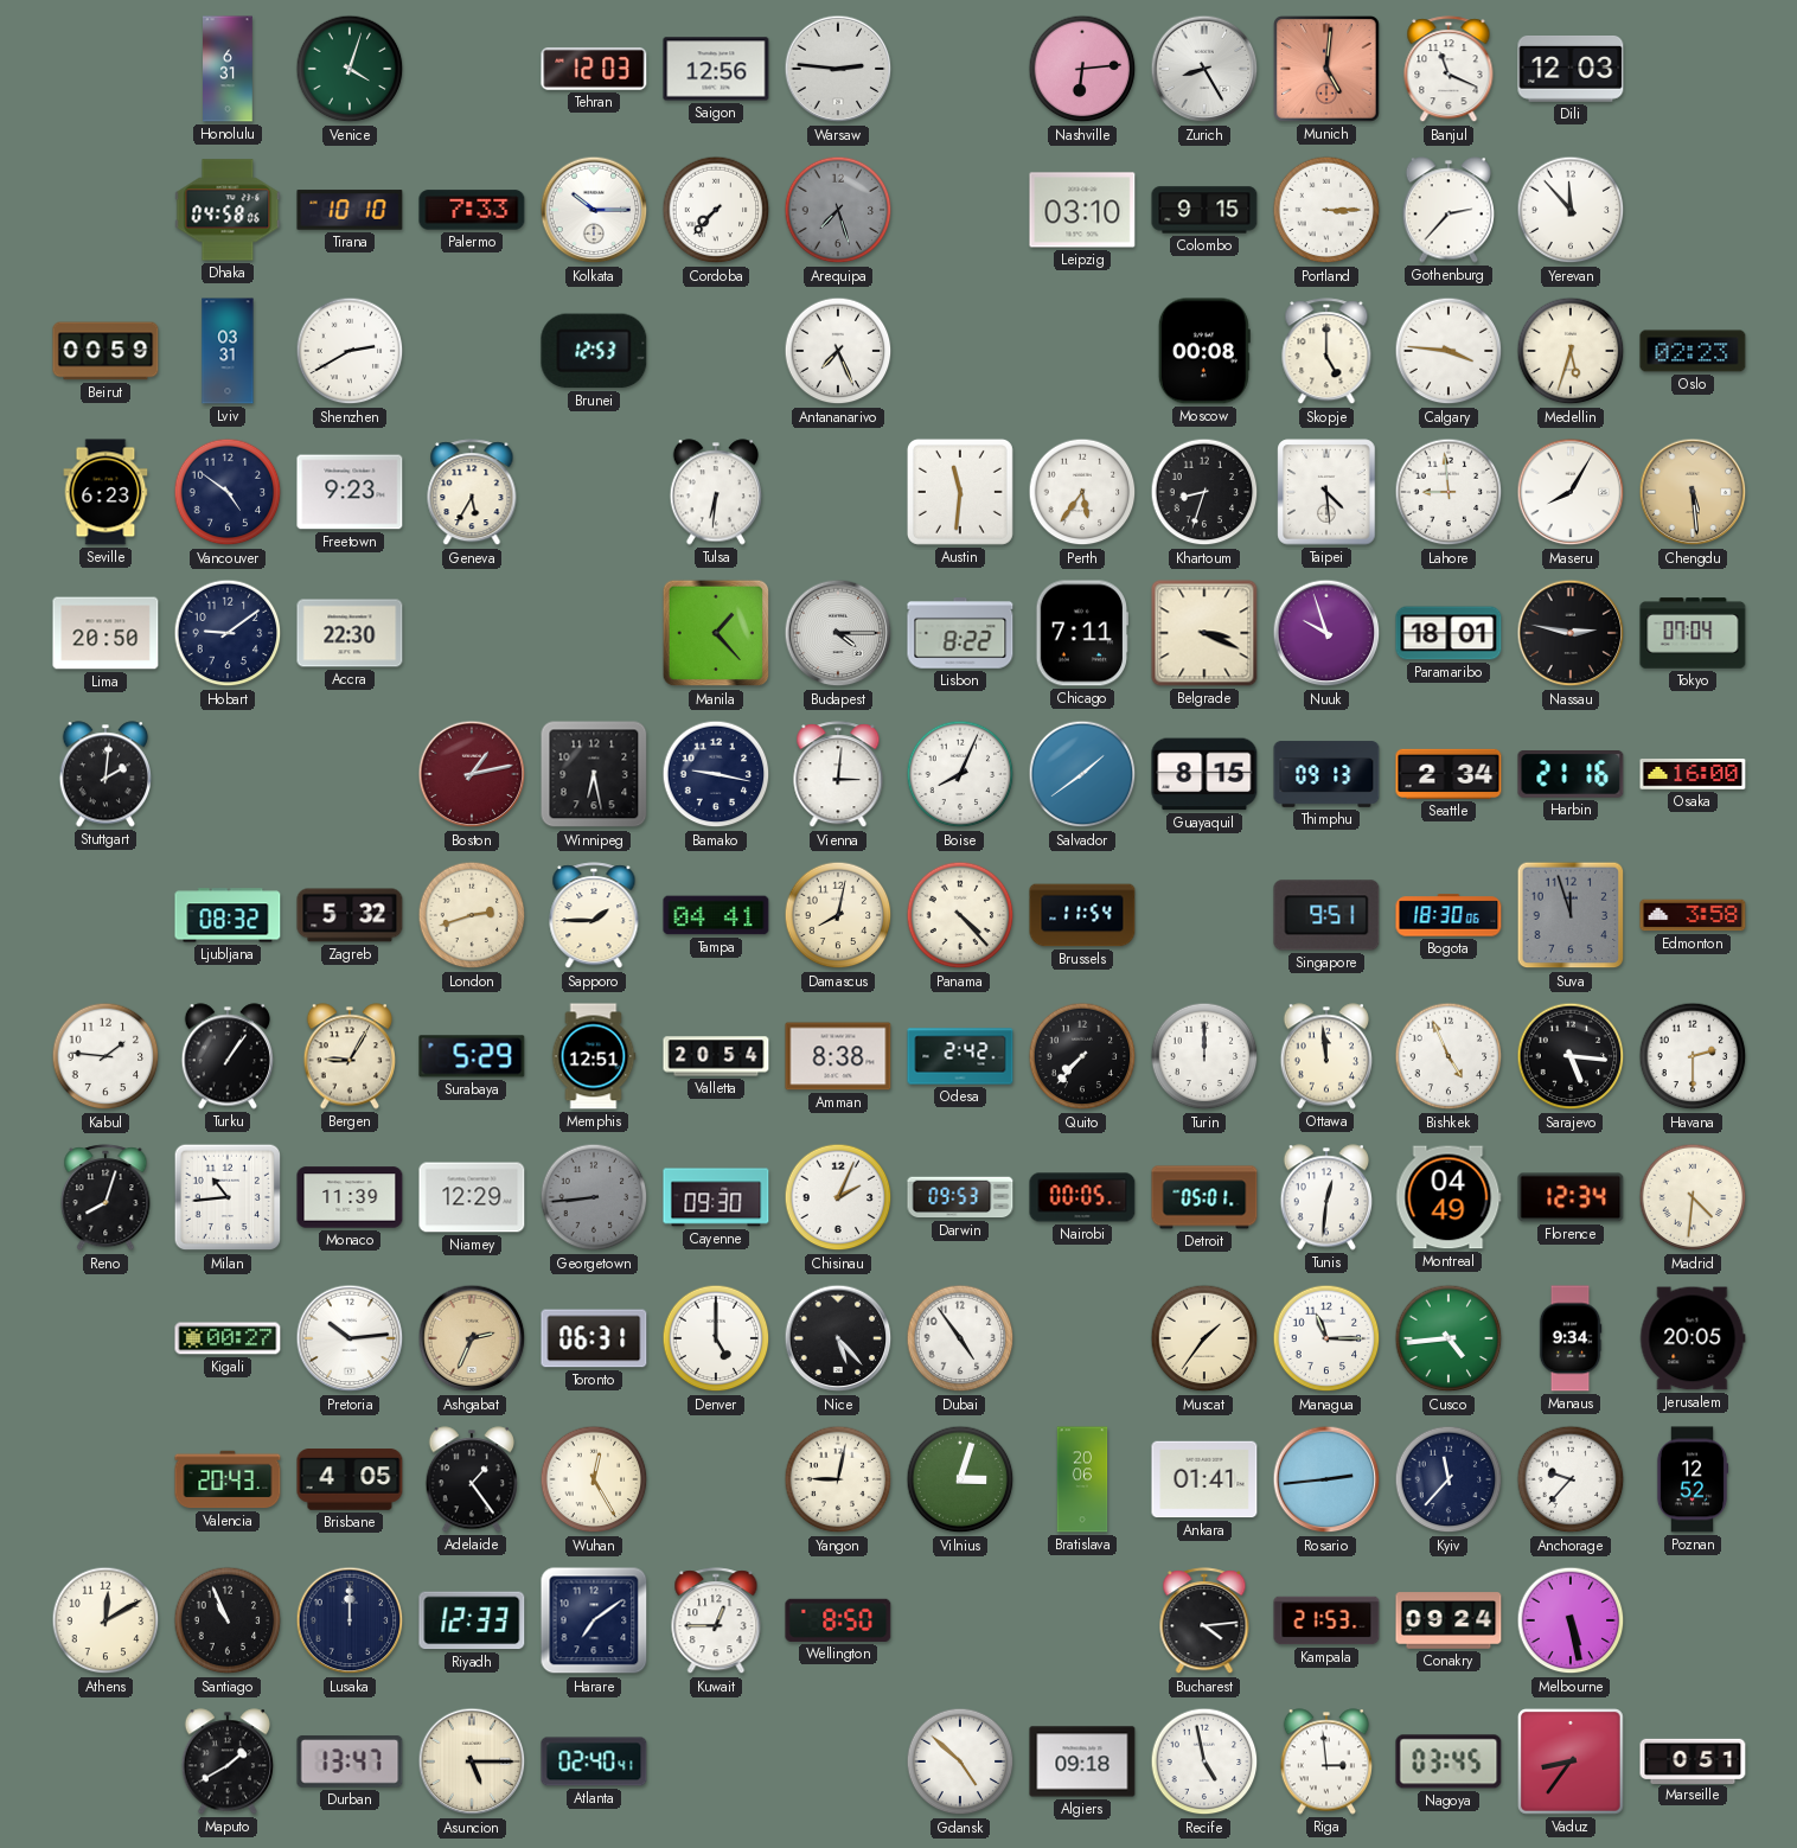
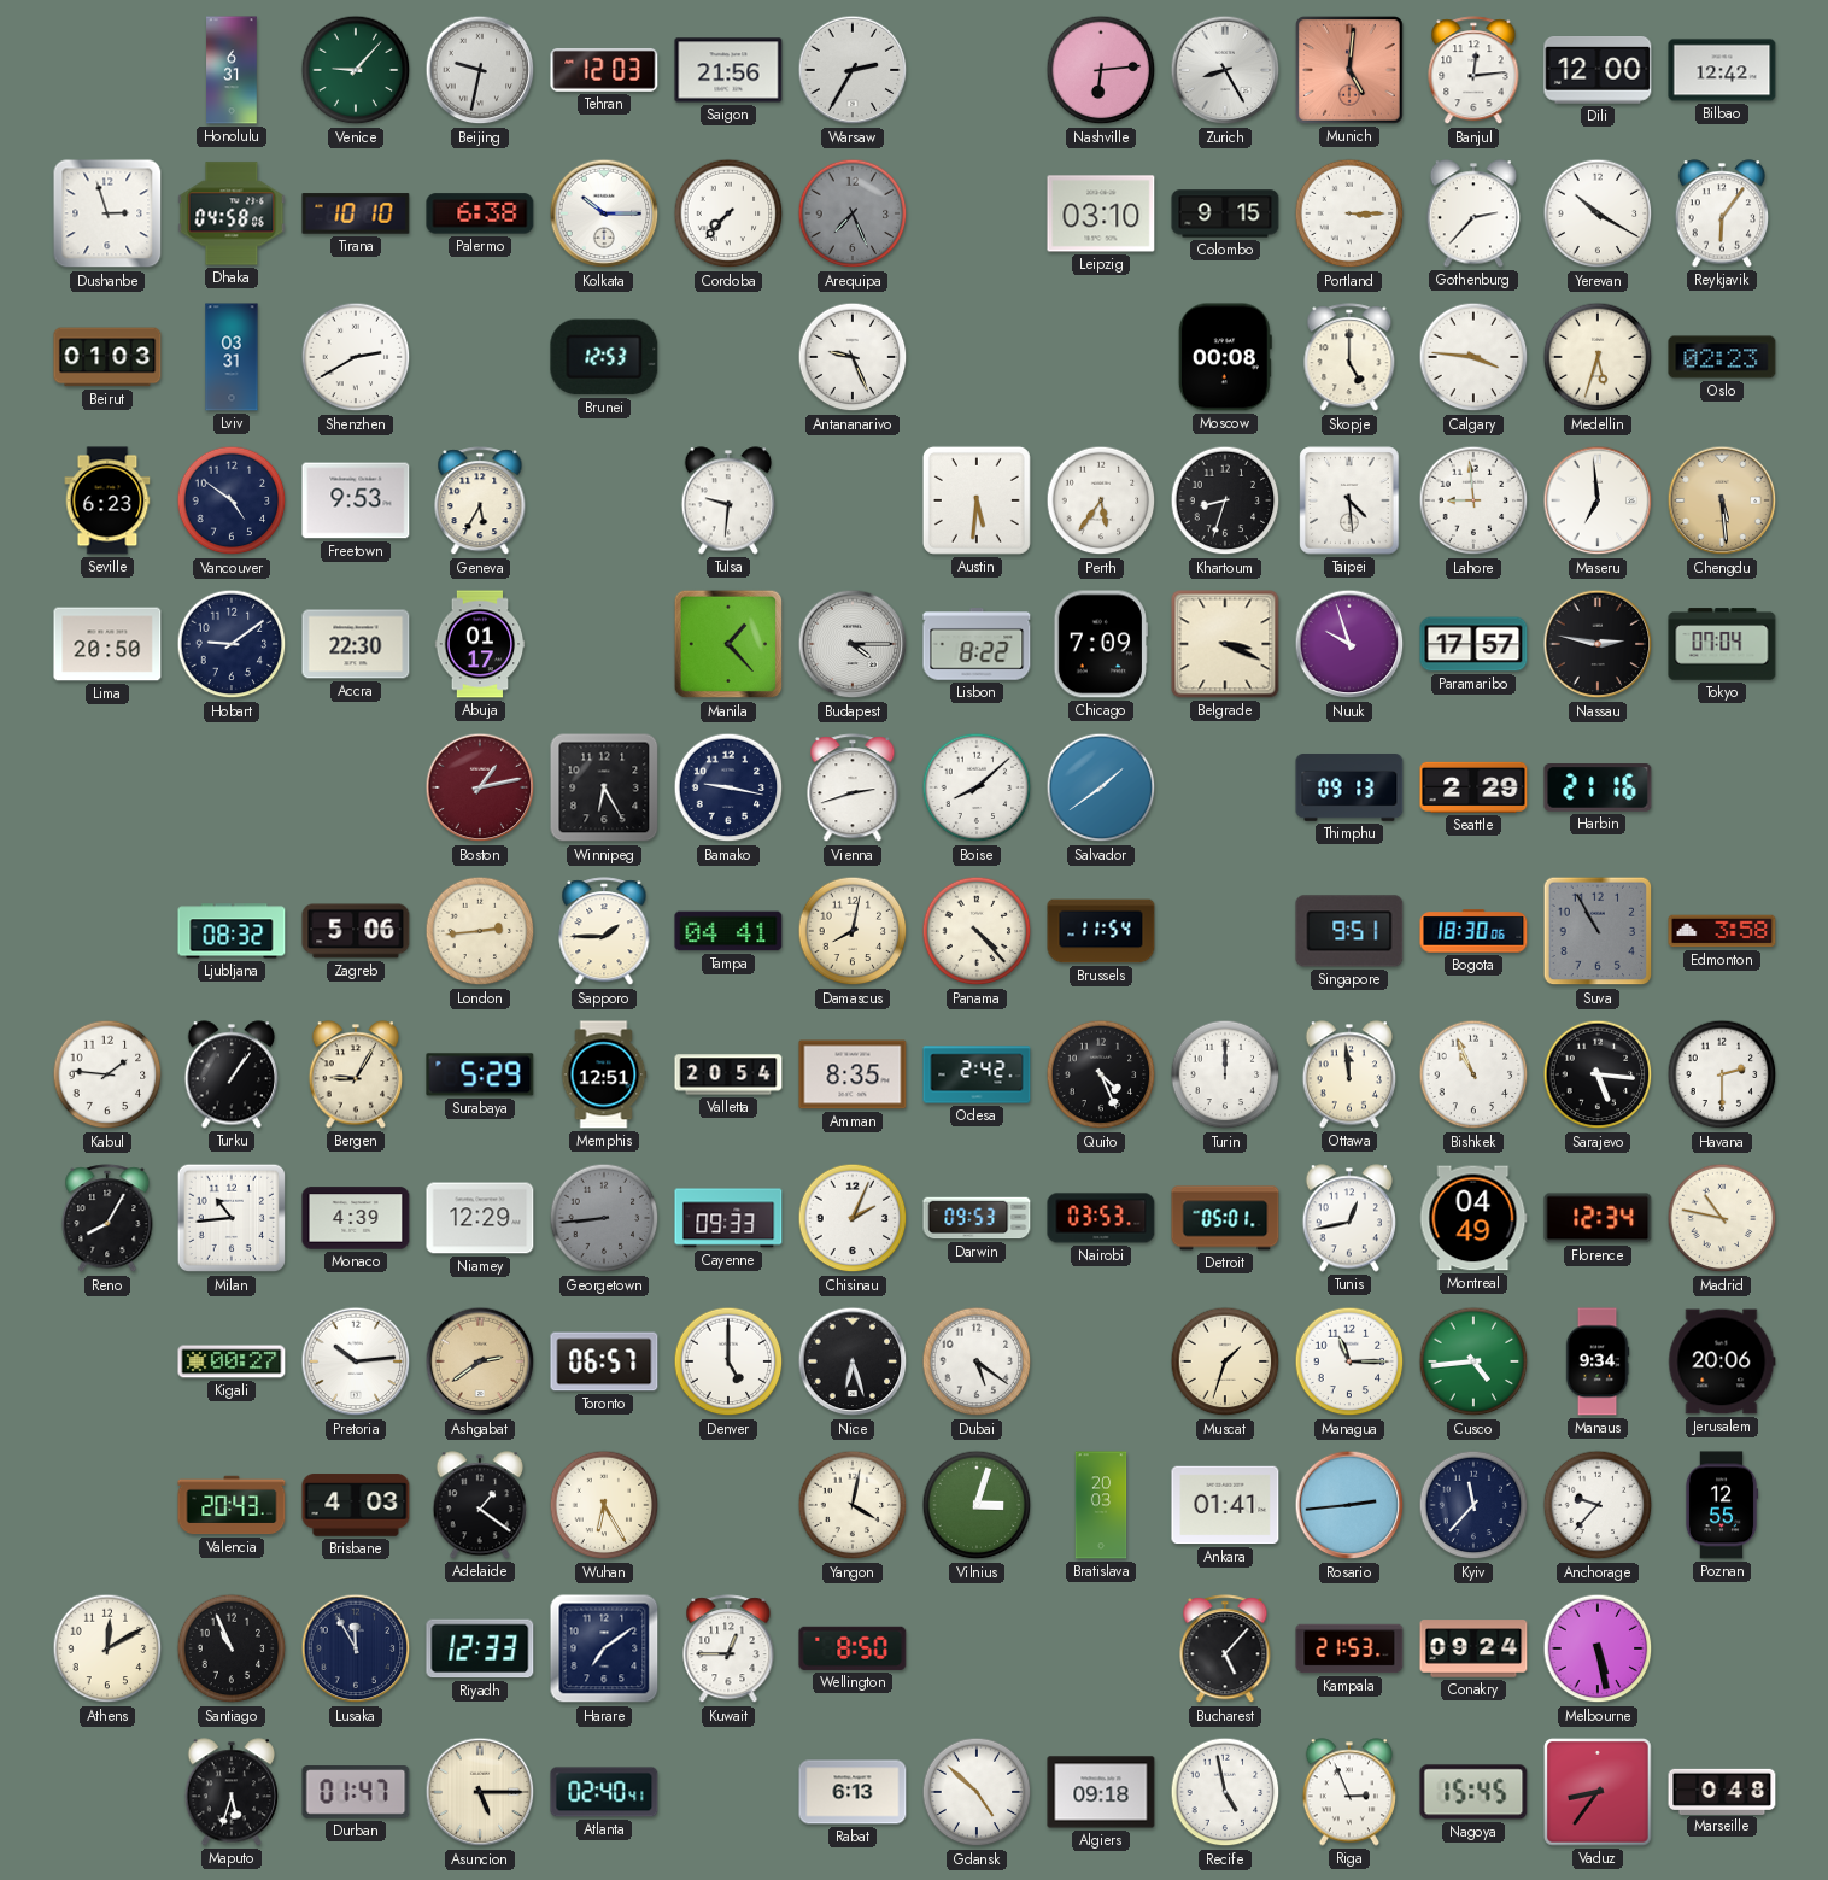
Venice: 4:03 -> 9:07 (356, 70)
Beijing: none -> 9:32 (480, 70)
Saigon: 12:56 -> 21:56 (728, 70)
Warsaw: 2:46 -> 2:35 (853, 70)
Banjul: 11:19 -> 12:14 (1473, 71)
Dili: 12:03 -> 12:00 (1598, 71)
Bilbao: none -> 12:42 (1722, 70)
Dushanbe: none -> 2:57 (107, 213)
Palermo: 7:33 -> 6:38 (480, 213)
Arequipa: 7:27 -> 7:26 (853, 213)
Yerevan: 11:53 -> 10:20 (1598, 213)
Reykjavik: none -> 6:06 (1721, 213)
Beirut: 00:59 -> 01:03 (107, 357)
Antananarivo: 7:26 -> 9:26 (853, 357)
Freetown: 9:23 -> 9:53 (356, 500)
Tulsa: 6:31 -> 9:31 (727, 500)
Austin: 11:31 -> 5:31 (977, 500)
Maseru: 8:05 -> 6:59 (1598, 500)
Abuja: none -> 01:17 (480, 644)
Chicago: 7:11 -> 7:09 (1100, 644)
Paramaribo: 18:01 -> 17:57 (1473, 644)
Stuttgart: 2:01 -> none (104, 774)
Winnipeg: 6:28 -> 6:25 (604, 787)
Vienna: 3:01 -> 2:42 (853, 789)
Boise: 8:04 -> 8:08 (977, 787)
Guayaquil: 8:15 -> none (1204, 774)
Seattle: 2:34 -> 2:29 (1473, 787)
Osaka: 16:00 -> none (1693, 774)
Zagreb: 5:32 -> 5:06 (356, 931)
London: 2:42 -> 2:44 (480, 931)
Suva: 11:57 -> 10:55 (1598, 931)
Amman: 8:38 -> 8:35 (853, 1074)
Quito: 7:37 -> 4:26 (1101, 1074)
Bishkek: 4:56 -> 10:56 (1473, 1074)
Reno: 8:03 -> 8:05 (107, 1219)
Monaco: 11:39 -> 4:39 (356, 1218)
Cayenne: 09:30 -> 09:33 (728, 1218)
Nairobi: 00:05 -> 03:53 (1101, 1218)
Tunis: 12:31 -> 12:43 (1348, 1218)
Madrid: 4:31 -> 10:47 (1722, 1218)
Ashgabat: 2:34 -> 2:39 (480, 1361)
Toronto: 06:31 -> 06:57 (604, 1361)
Nice: 5:23 -> 6:27 (853, 1361)
Dubai: 4:54 -> 5:21 (977, 1361)
Muscat: 1:36 -> 1:33 (1225, 1361)
Jerusalem: 20:05 -> 20:06 (1722, 1361)
Brisbane: 4:05 -> 4:03 (356, 1505)
Adelaide: 1:24 -> 1:21 (479, 1505)
Wuhan: 12:25 -> 6:25 (604, 1505)
Yangon: 9:02 -> 4:02 (853, 1505)
Bratislava: 20:06 -> 20:03 (1101, 1505)
Poznan: 12:52 -> 12:55 (1722, 1505)
Lusaka: 12:00 -> 11:55 (356, 1648)
Bucharest: 4:14 -> 5:07 (1225, 1650)
Maputo: 1:40 -> 5:33 (230, 1792)
Durban: 13:47 -> 01:47 (356, 1792)
Rabat: none -> 6:13 (853, 1792)
Riga: 2:59 -> 2:56 (1348, 1792)
Nagoya: 03:45 -> 15:45 (1473, 1792)
Marseille: 0:51 -> 0:48 (1722, 1791)
